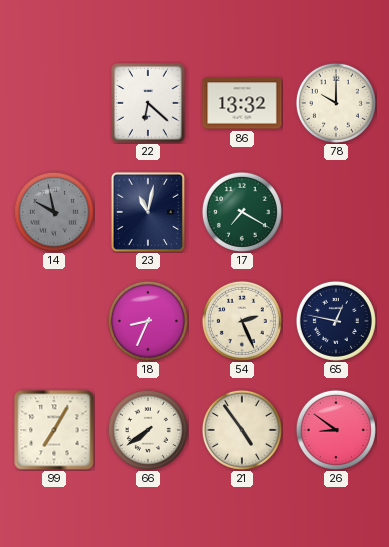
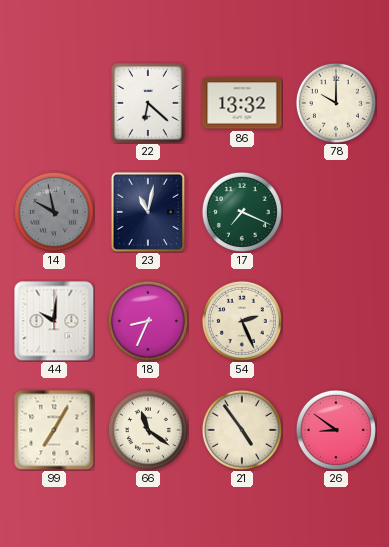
17: 7:20 -> 7:19 (242, 212)
44: none -> 10:01 (54, 321)
65: 12:47 -> none (336, 321)
66: 7:39 -> 11:21 (148, 430)
